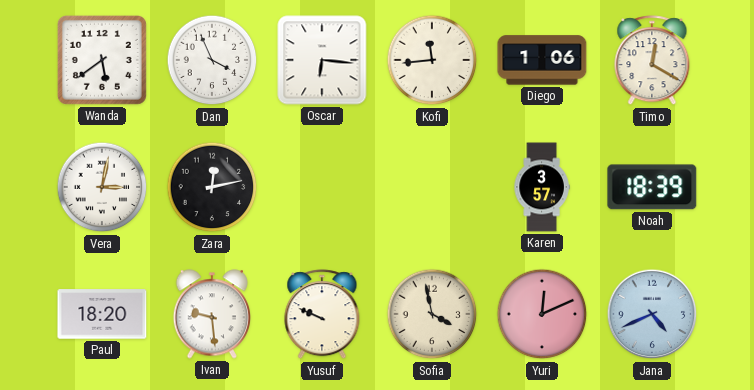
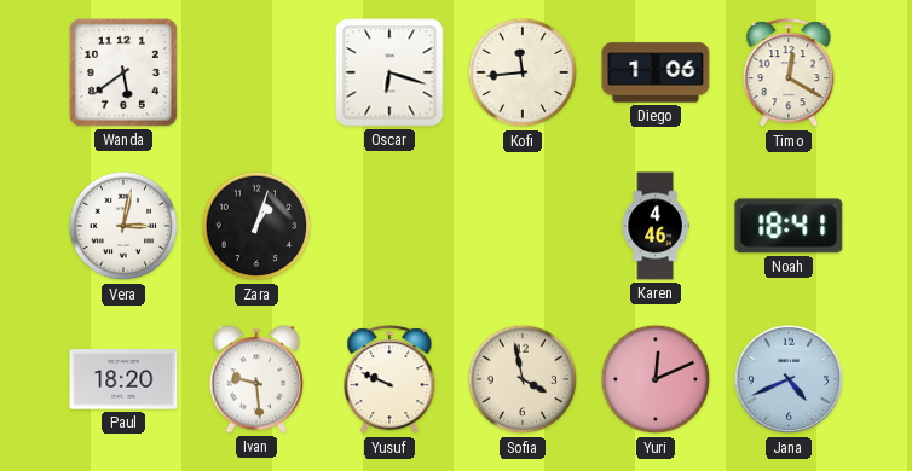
Dan: 3:56 -> none (212, 60)
Oscar: 6:16 -> 6:18 (389, 72)
Zara: 12:13 -> 1:03 (256, 226)
Karen: 3:57 -> 4:46 (656, 226)
Noah: 18:39 -> 18:41 (789, 226)
